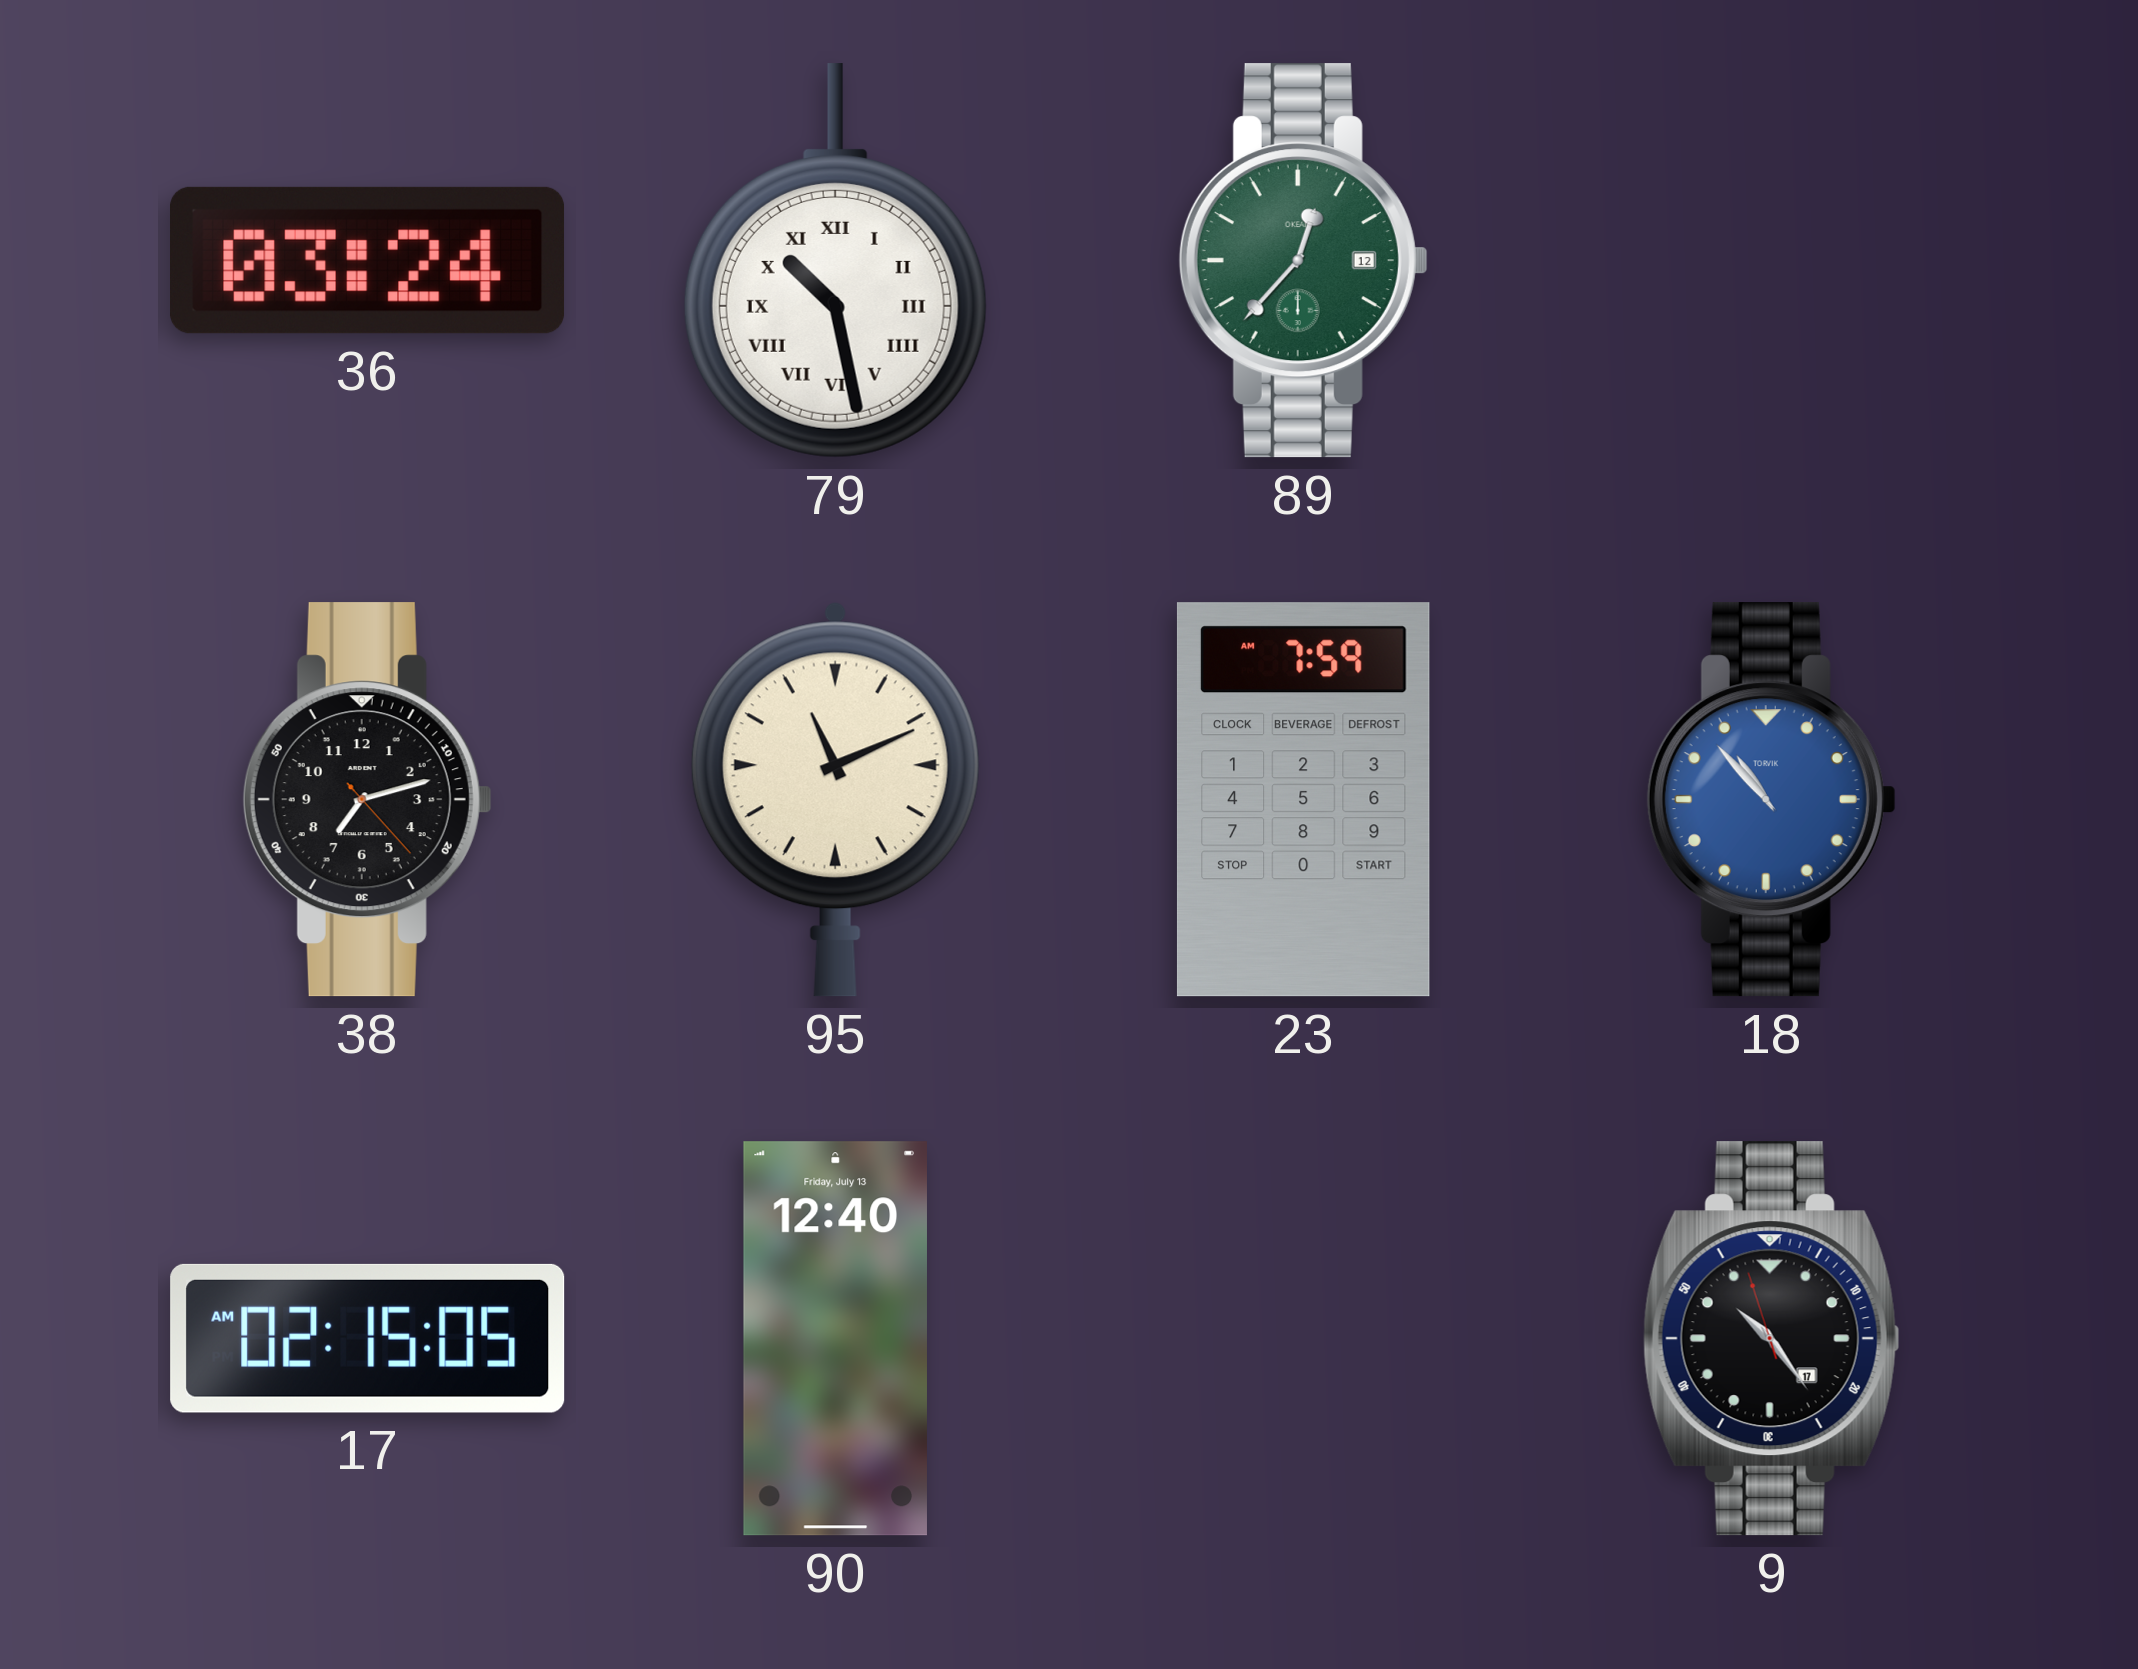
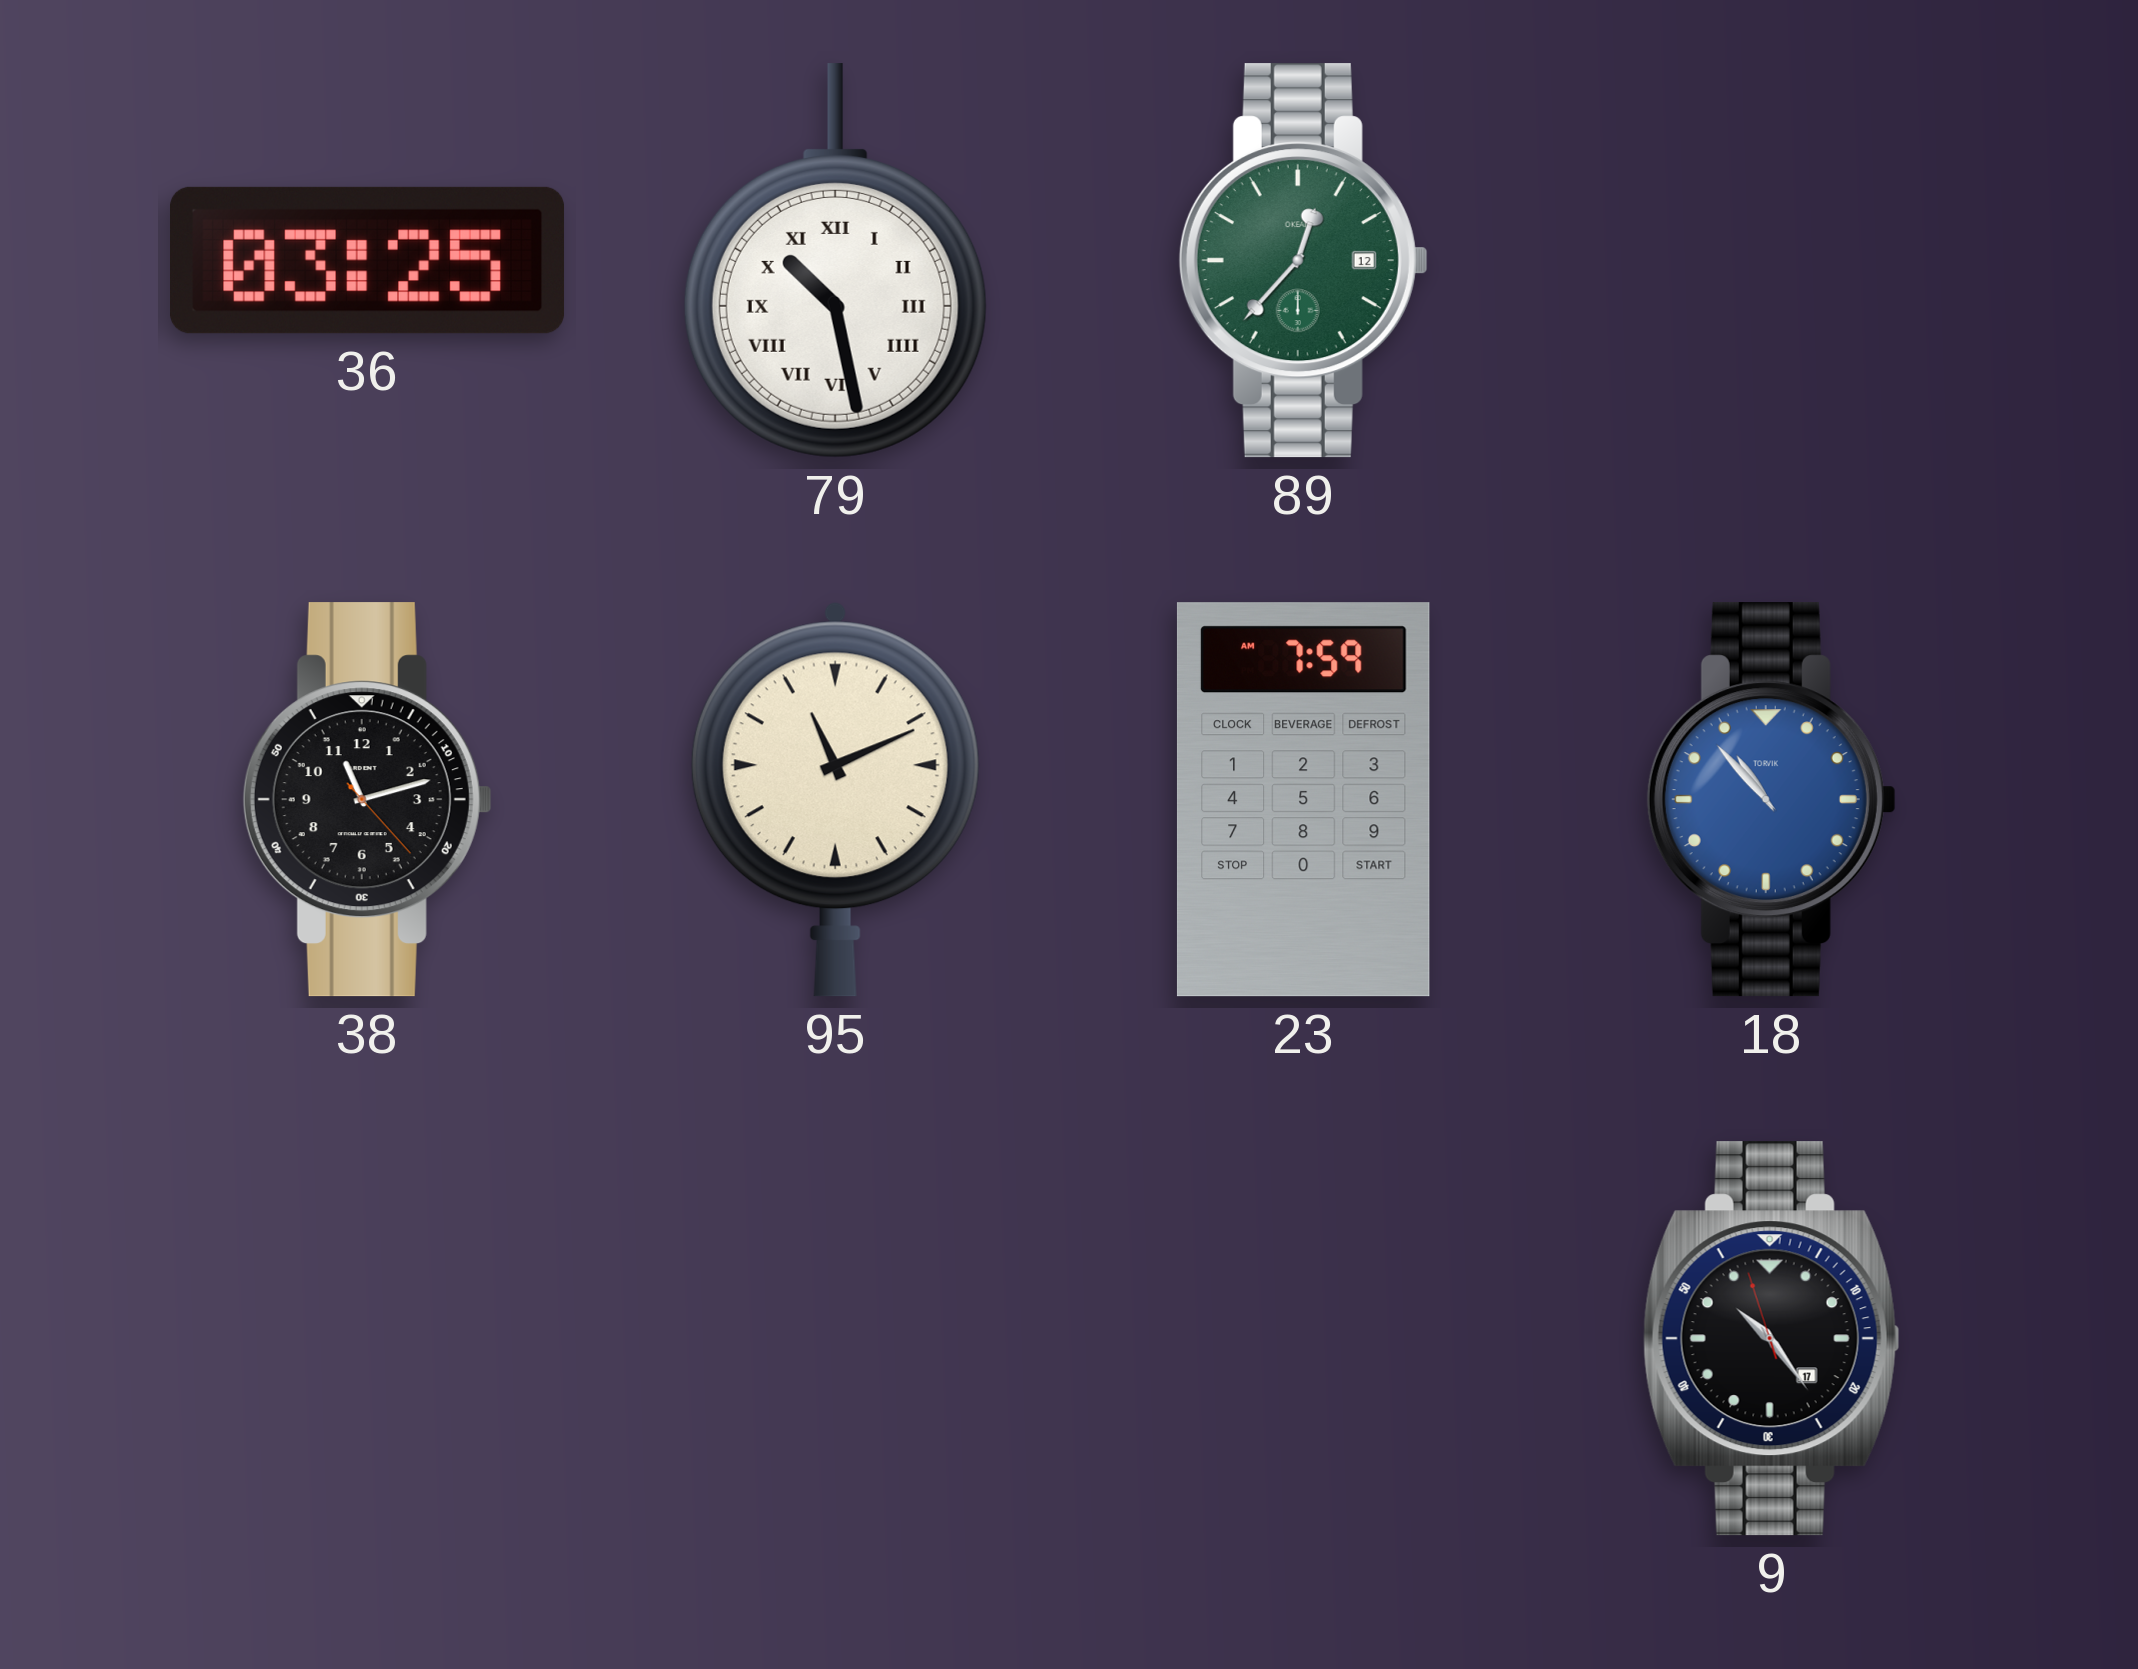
36: 03:24 -> 03:25 (368, 260)
38: 7:12 -> 11:12 (367, 800)
17: 02:15 -> none (368, 1338)
90: 12:40 -> none (835, 1339)
